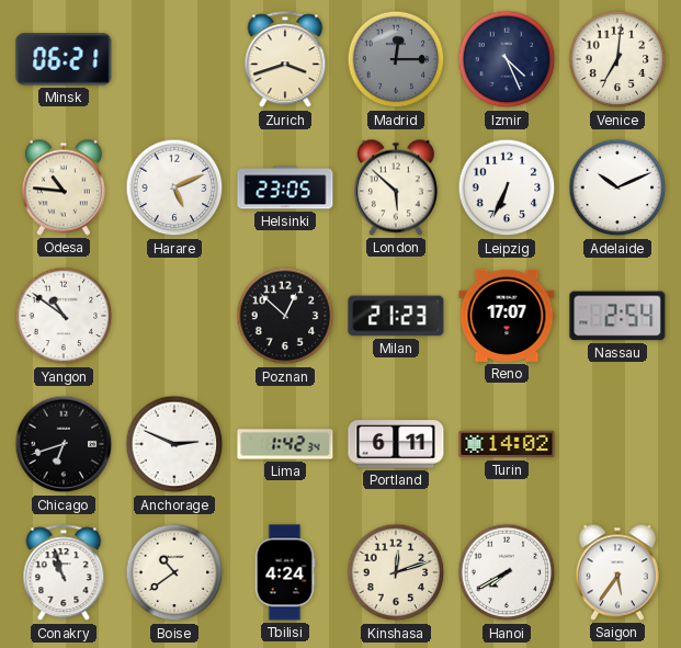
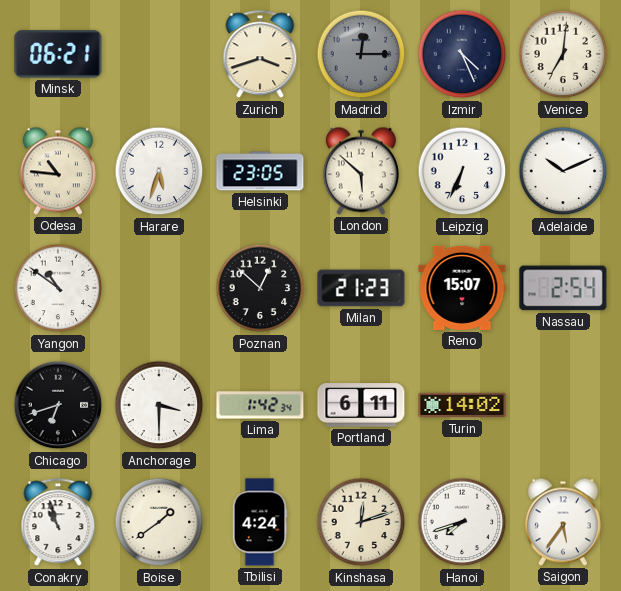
Harare: 5:11 -> 5:33 (159, 171)
Reno: 17:07 -> 15:07 (462, 288)
Anchorage: 2:49 -> 3:30 (159, 405)
Boise: 10:39 -> 1:39 (159, 522)
Hanoi: 7:40 -> 7:42 (462, 522)
